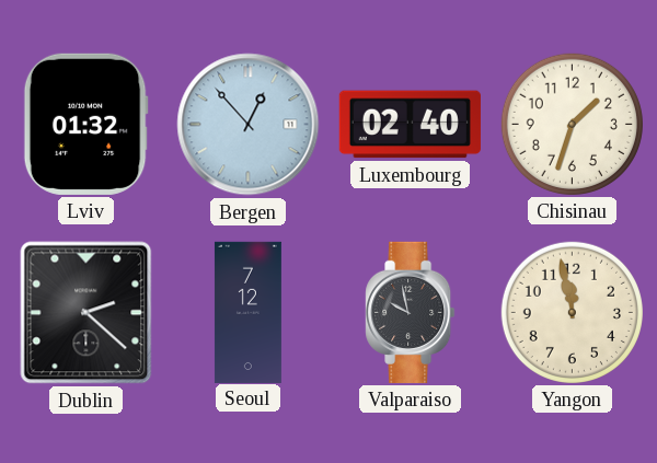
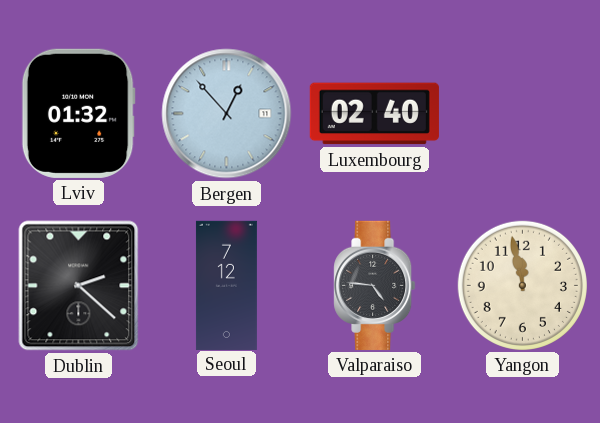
Chisinau: 1:33 -> none (572, 124)
Valparaiso: 9:58 -> 4:46 (375, 285)
